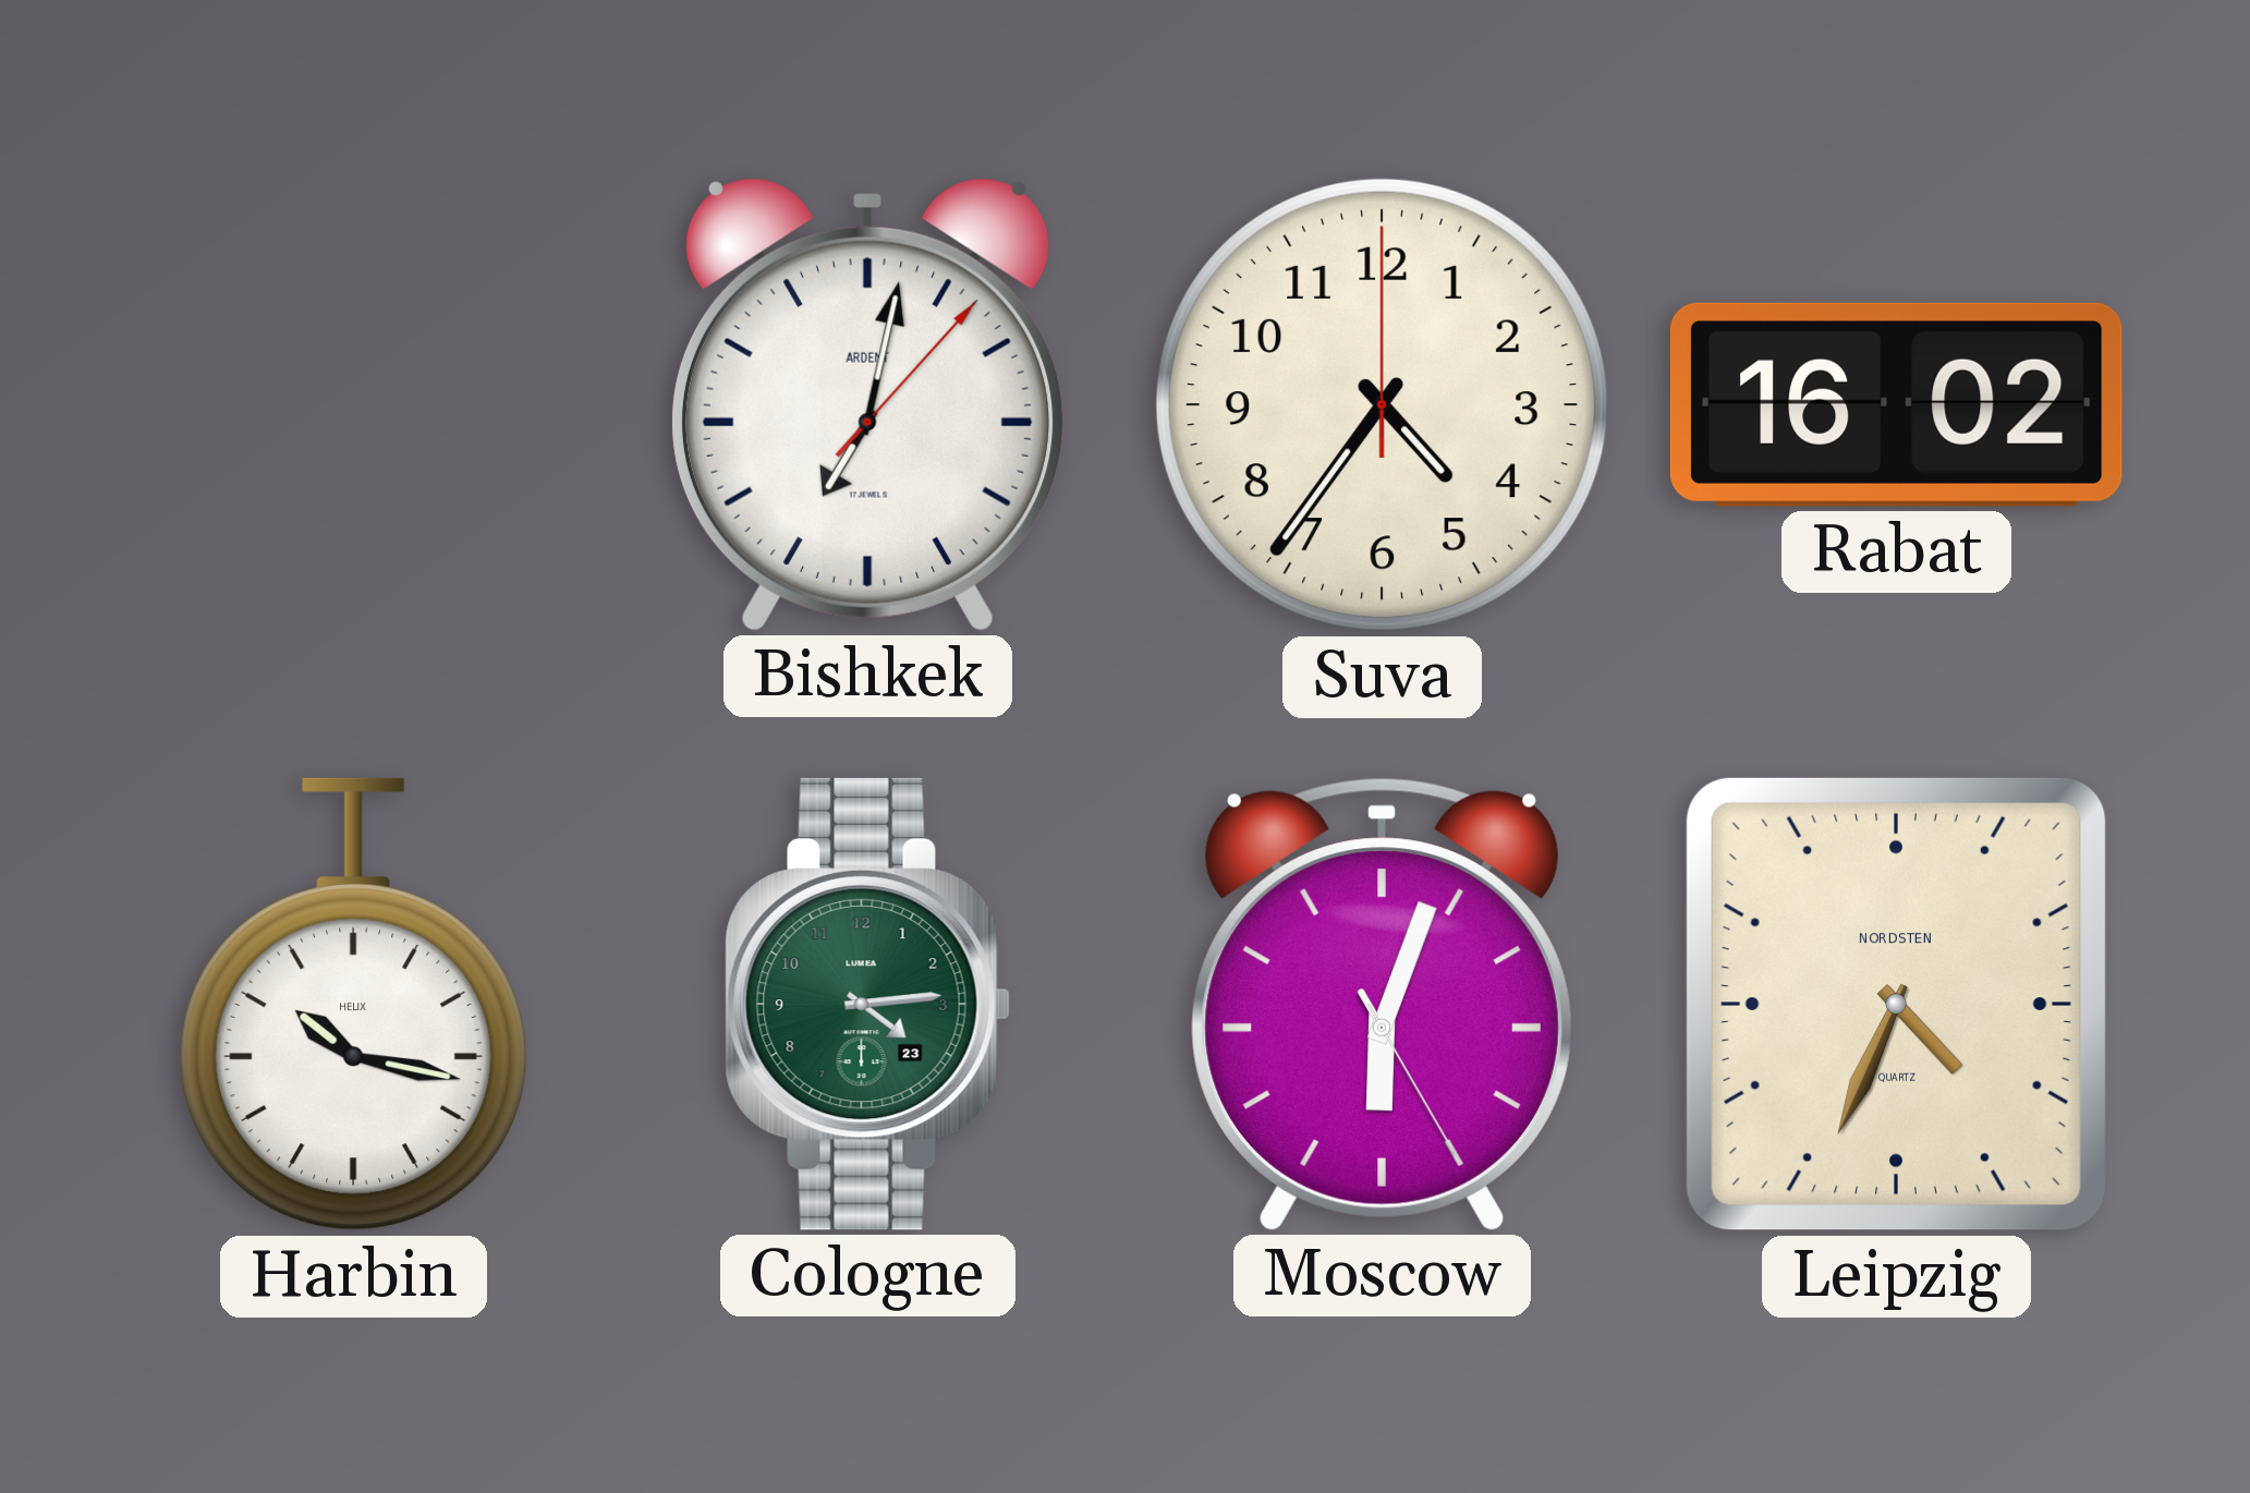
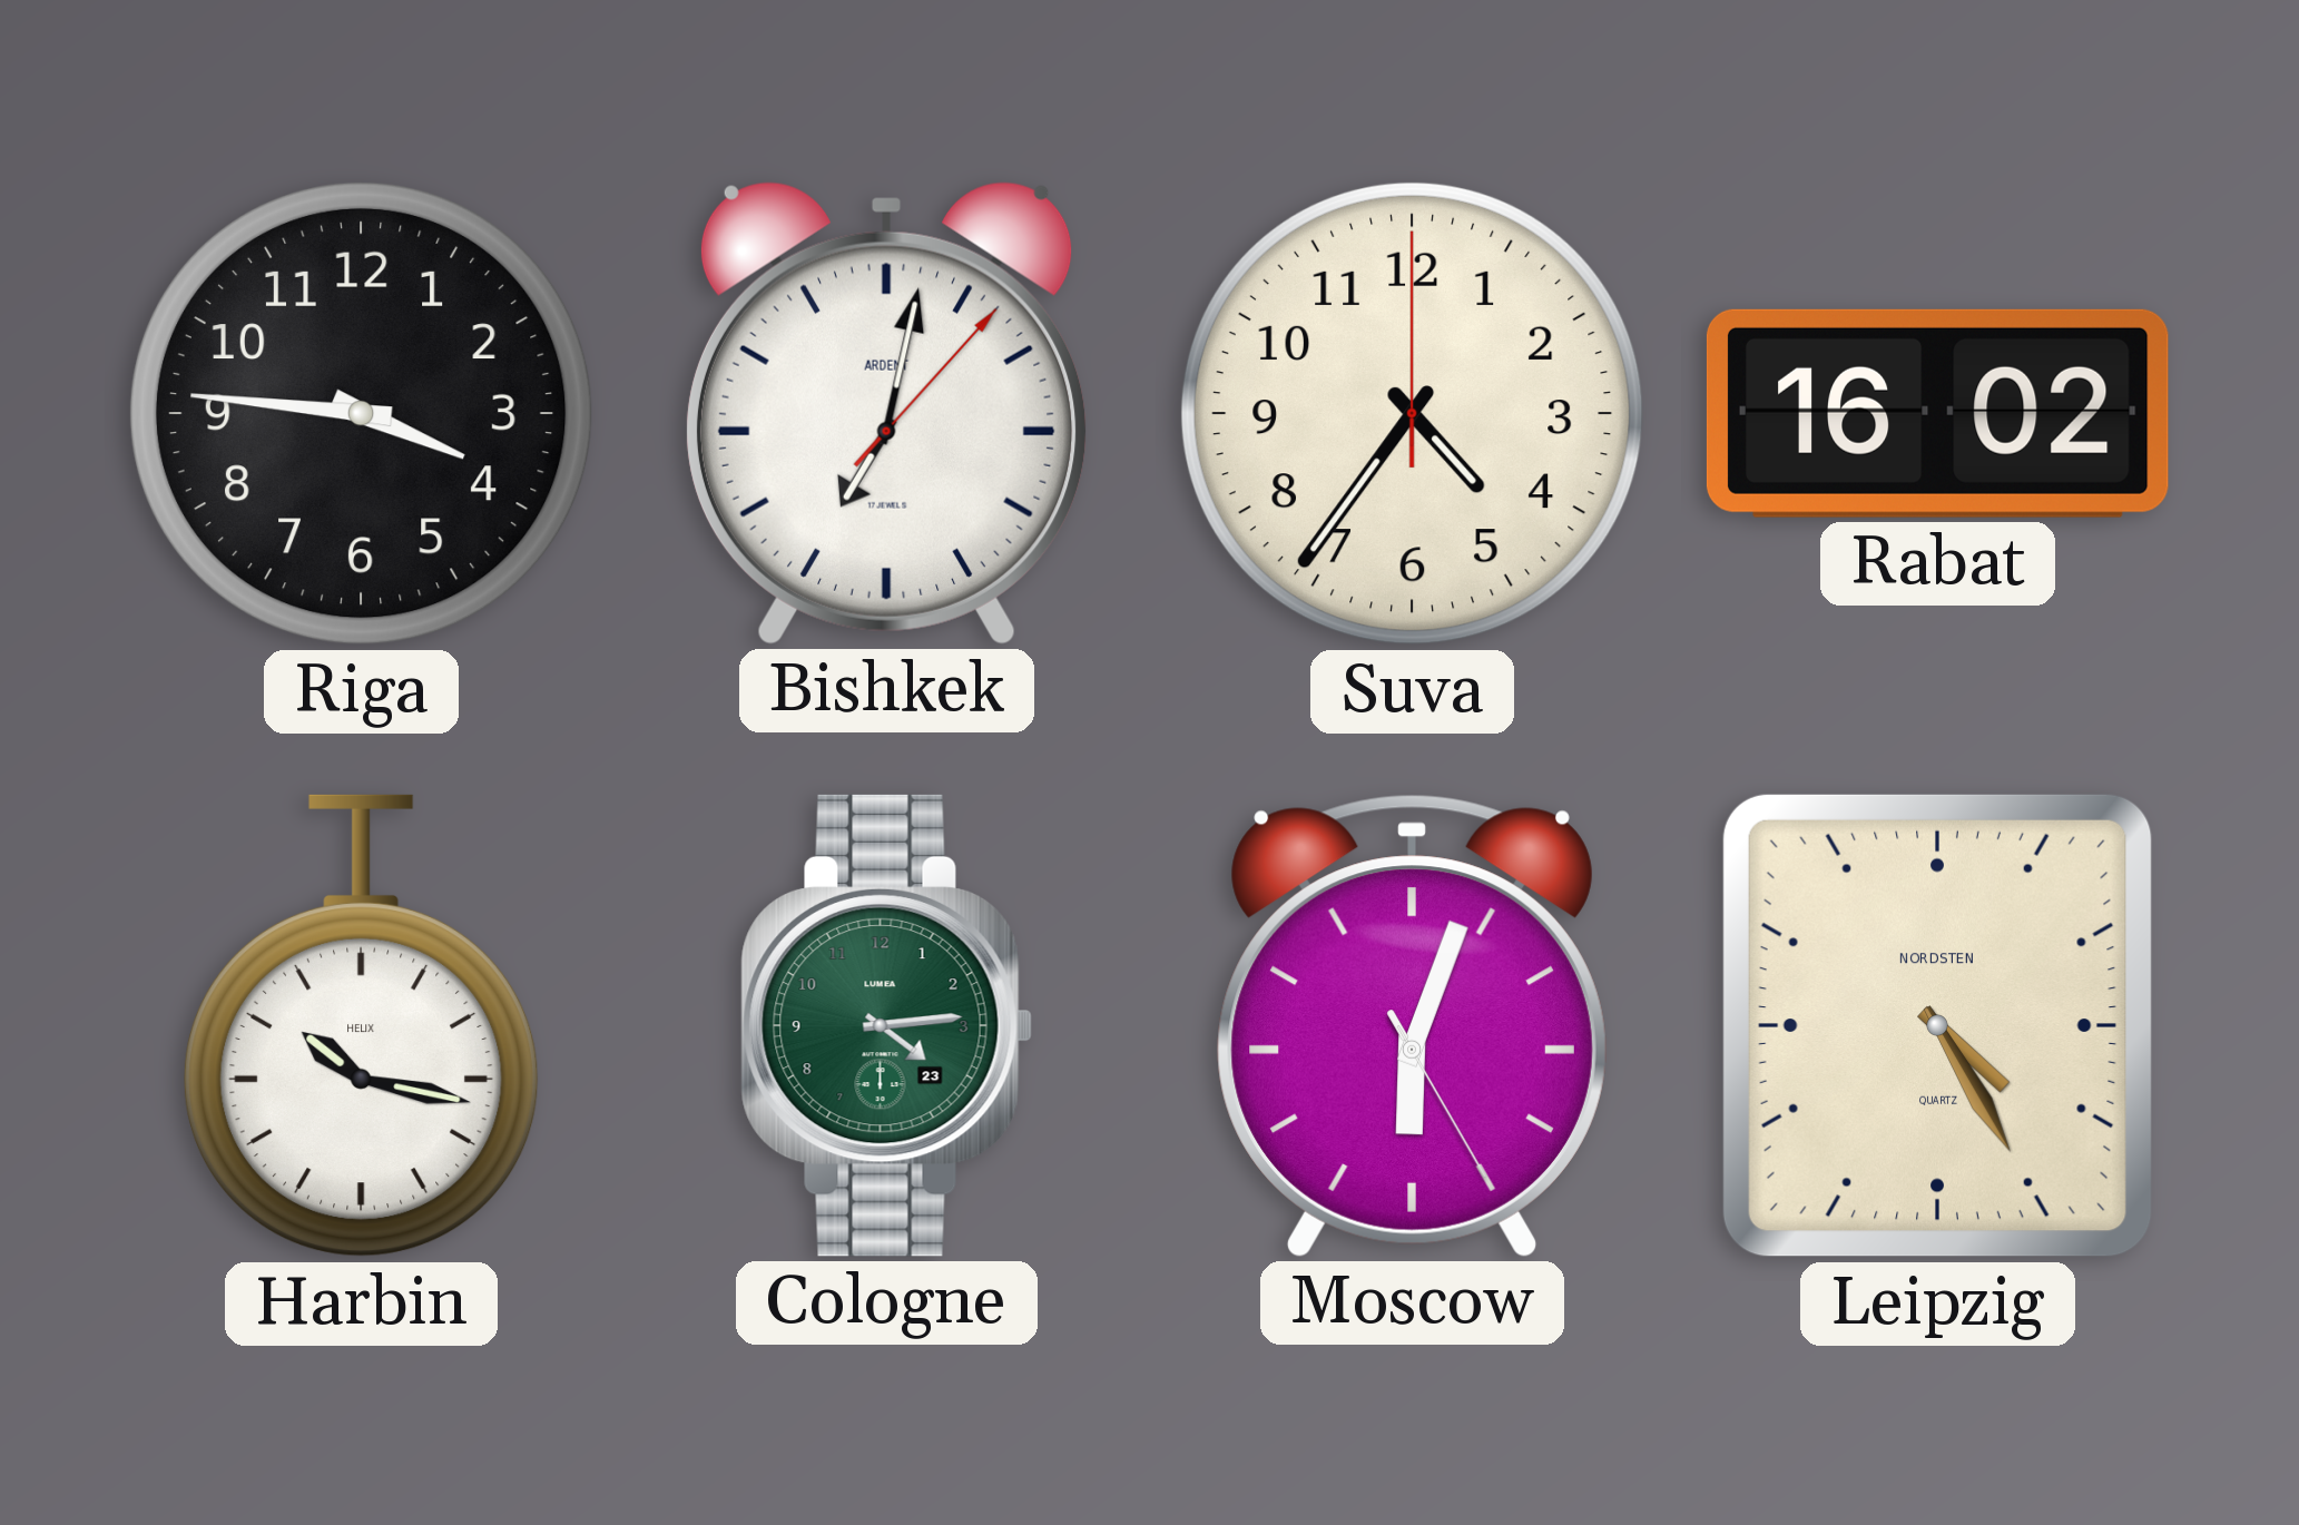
Riga: none -> 3:46 (361, 413)
Leipzig: 4:34 -> 4:25 (1937, 1025)
